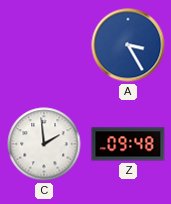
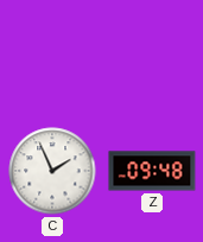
A: 3:25 -> none (128, 45)
C: 1:59 -> 1:56 (52, 171)
